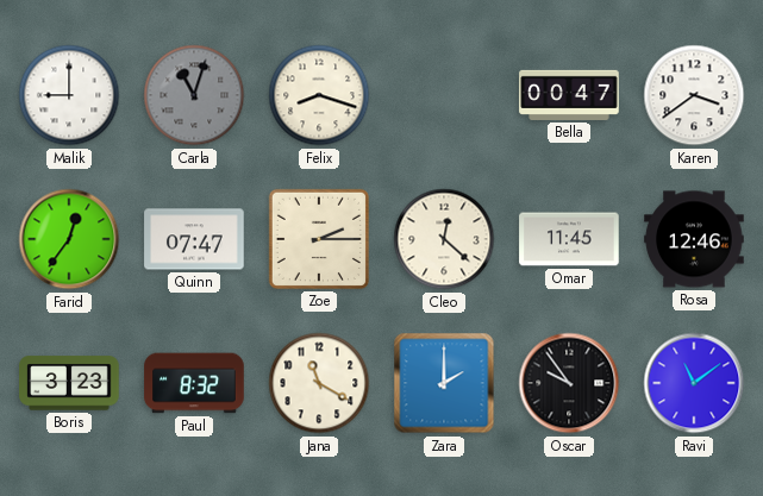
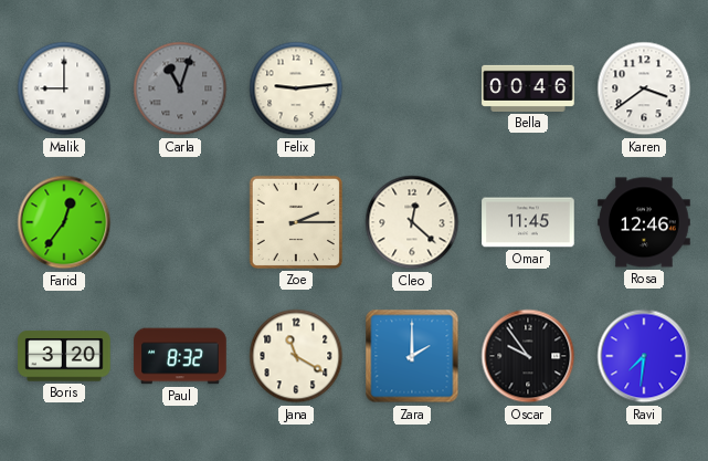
Felix: 8:18 -> 9:14 (296, 88)
Bella: 00:47 -> 00:46 (528, 88)
Quinn: 07:47 -> none (194, 239)
Boris: 3:23 -> 3:20 (64, 356)
Ravi: 11:09 -> 7:31 (644, 356)
